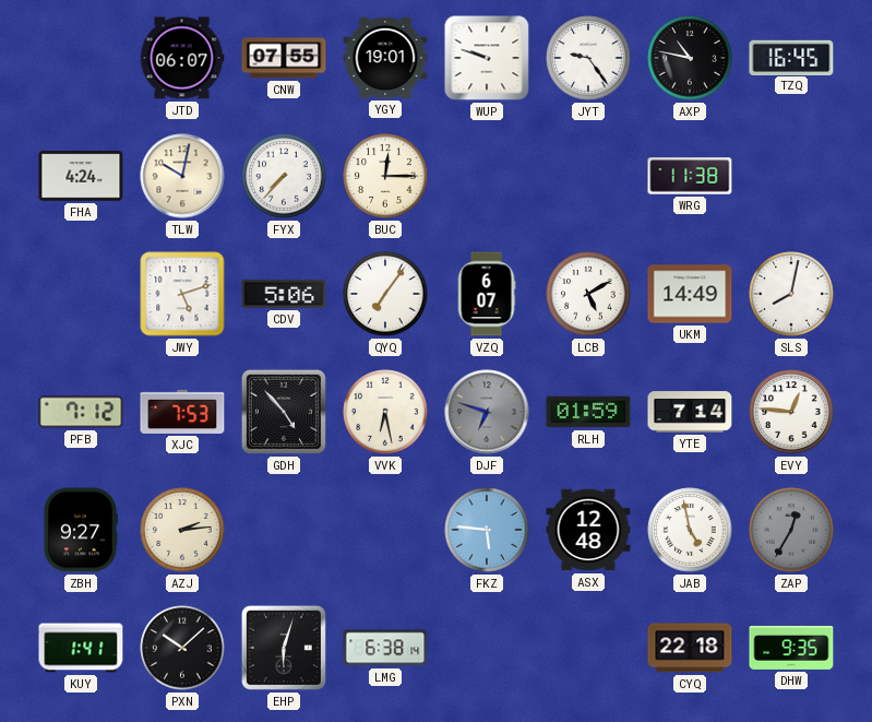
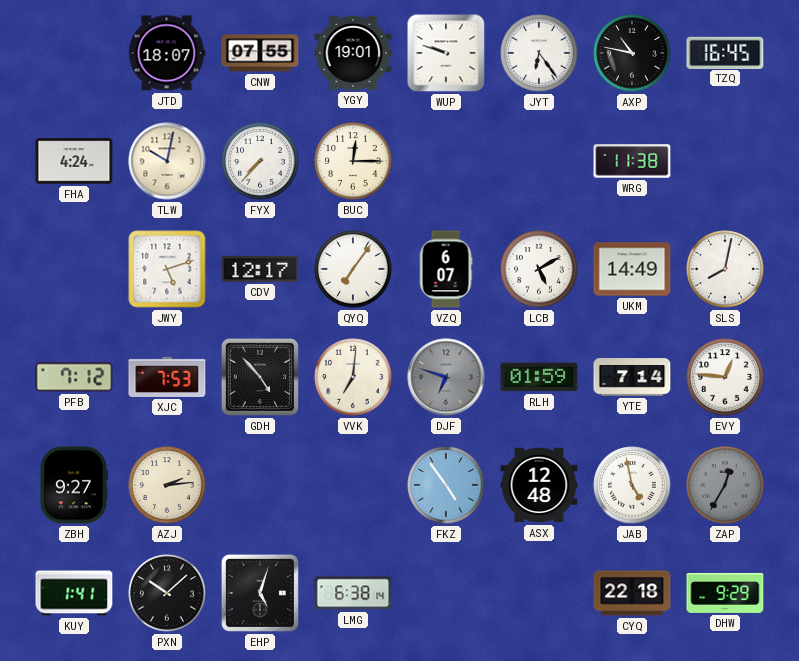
JTD: 06:07 -> 18:07 (167, 53)
JYT: 9:24 -> 6:24 (539, 53)
CDV: 5:06 -> 12:17 (260, 269)
VVK: 6:28 -> 7:01 (353, 377)
FKZ: 5:46 -> 4:54 (446, 485)
EHP: 6:03 -> 5:03 (260, 593)
DHW: 9:35 -> 9:29 (725, 593)
